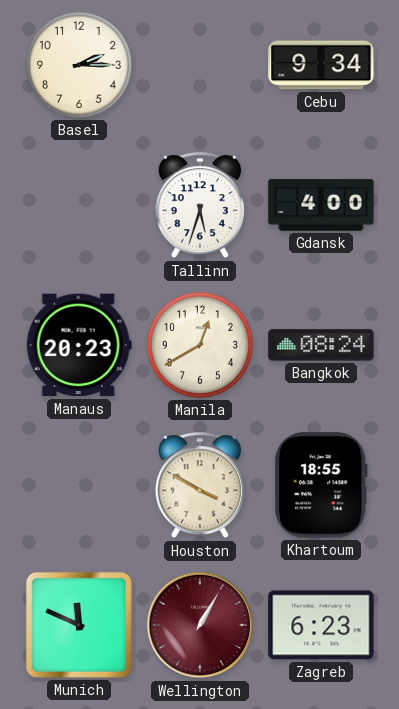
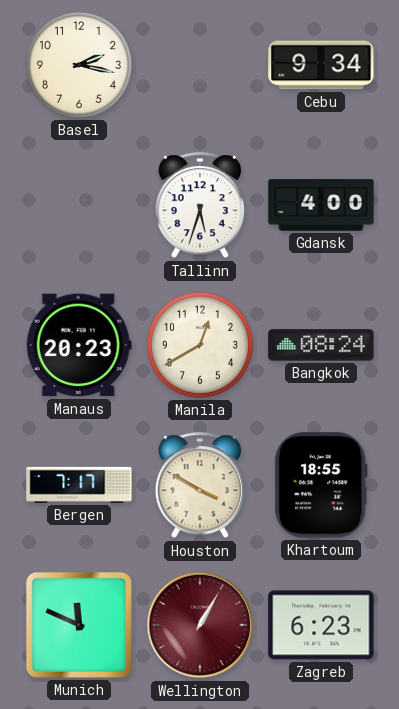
Basel: 2:15 -> 2:17 (79, 65)
Bergen: none -> 7:17 (79, 485)
